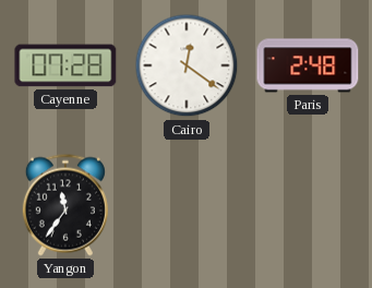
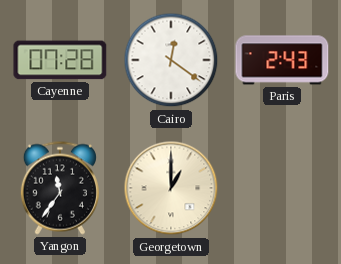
Paris: 2:48 -> 2:43 (282, 60)
Georgetown: none -> 1:00 (171, 188)
